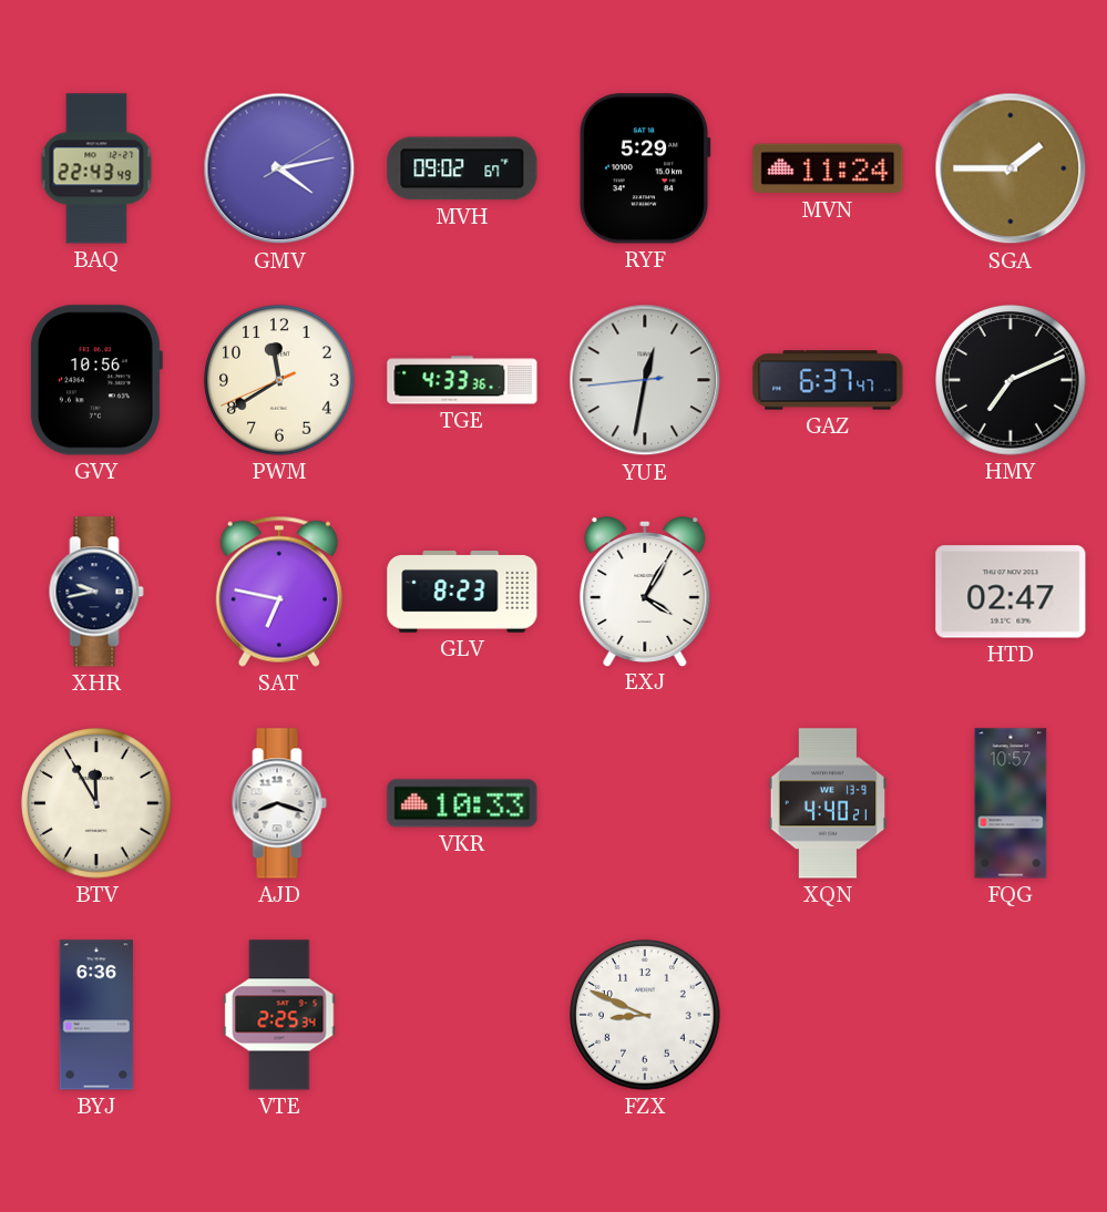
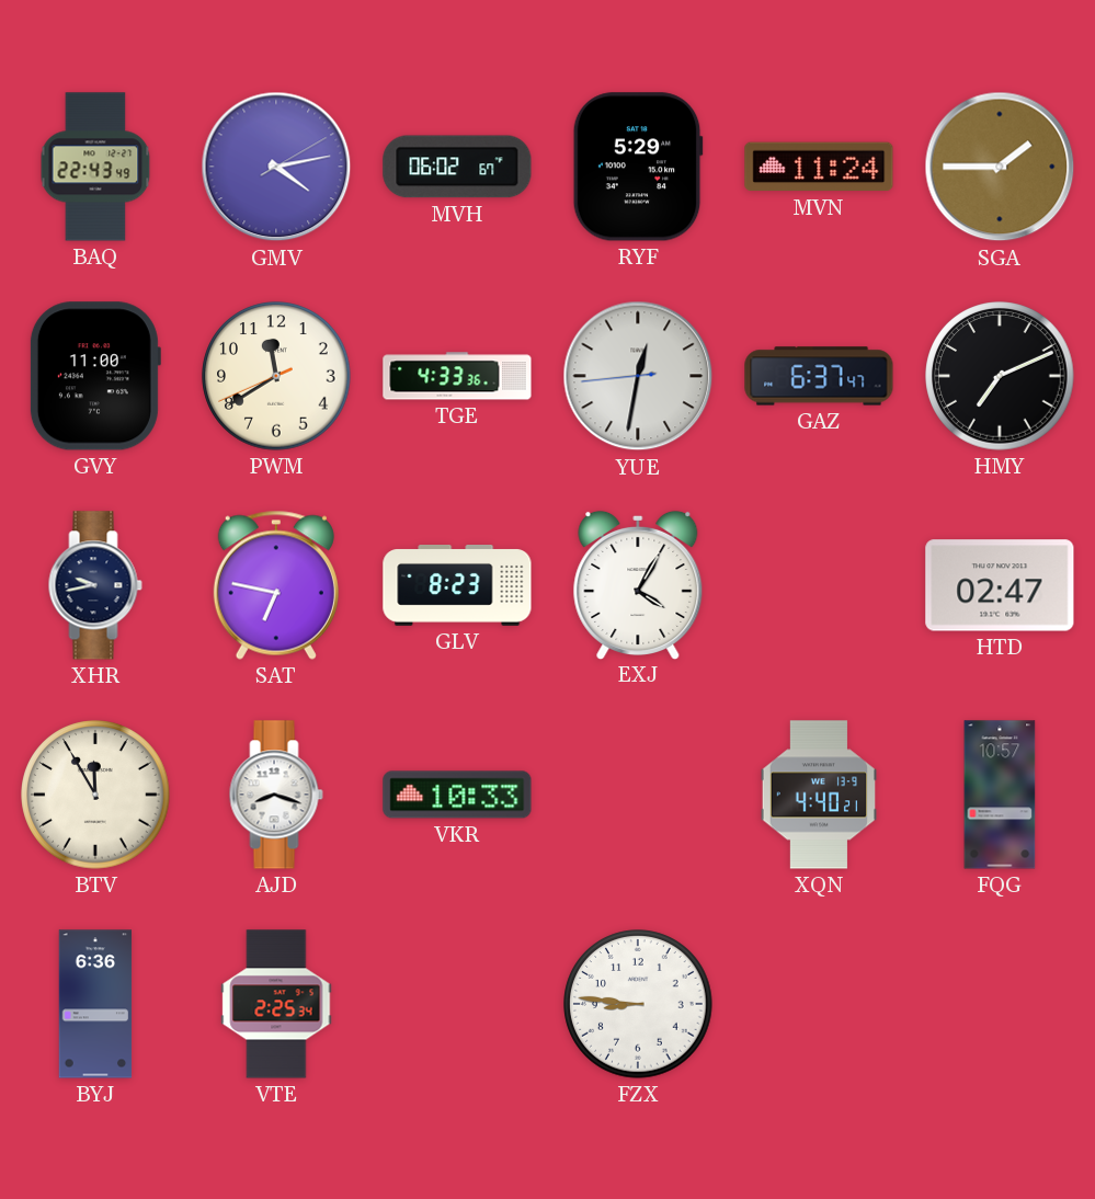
MVH: 09:02 -> 06:02 (457, 167)
GVY: 10:56 -> 11:00 (94, 376)
FZX: 8:49 -> 8:46 (638, 1004)
